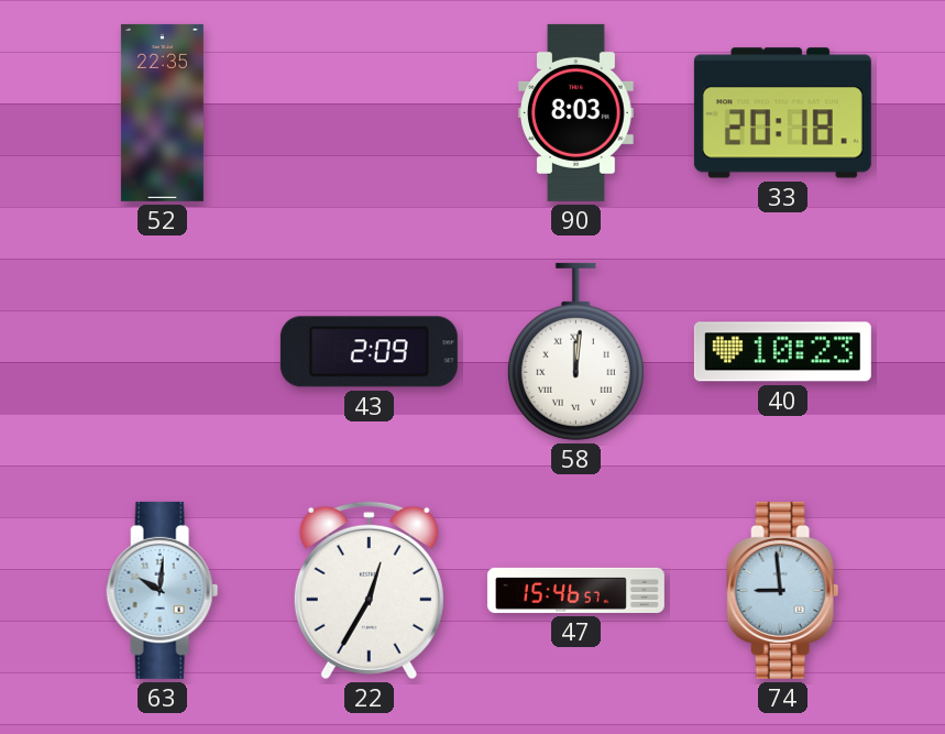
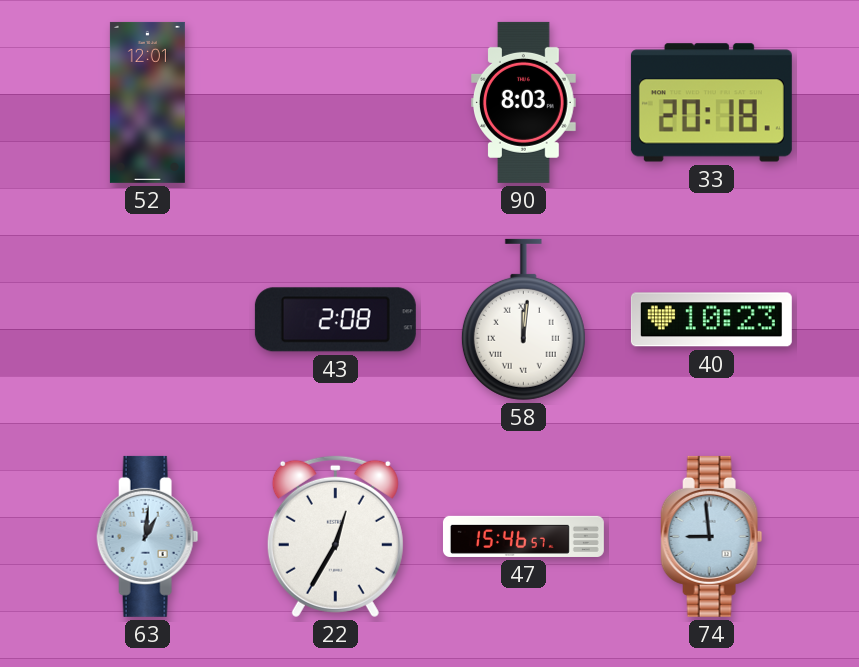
52: 22:35 -> 12:01 (147, 102)
43: 2:09 -> 2:08 (335, 320)
63: 10:01 -> 1:01 (148, 536)
